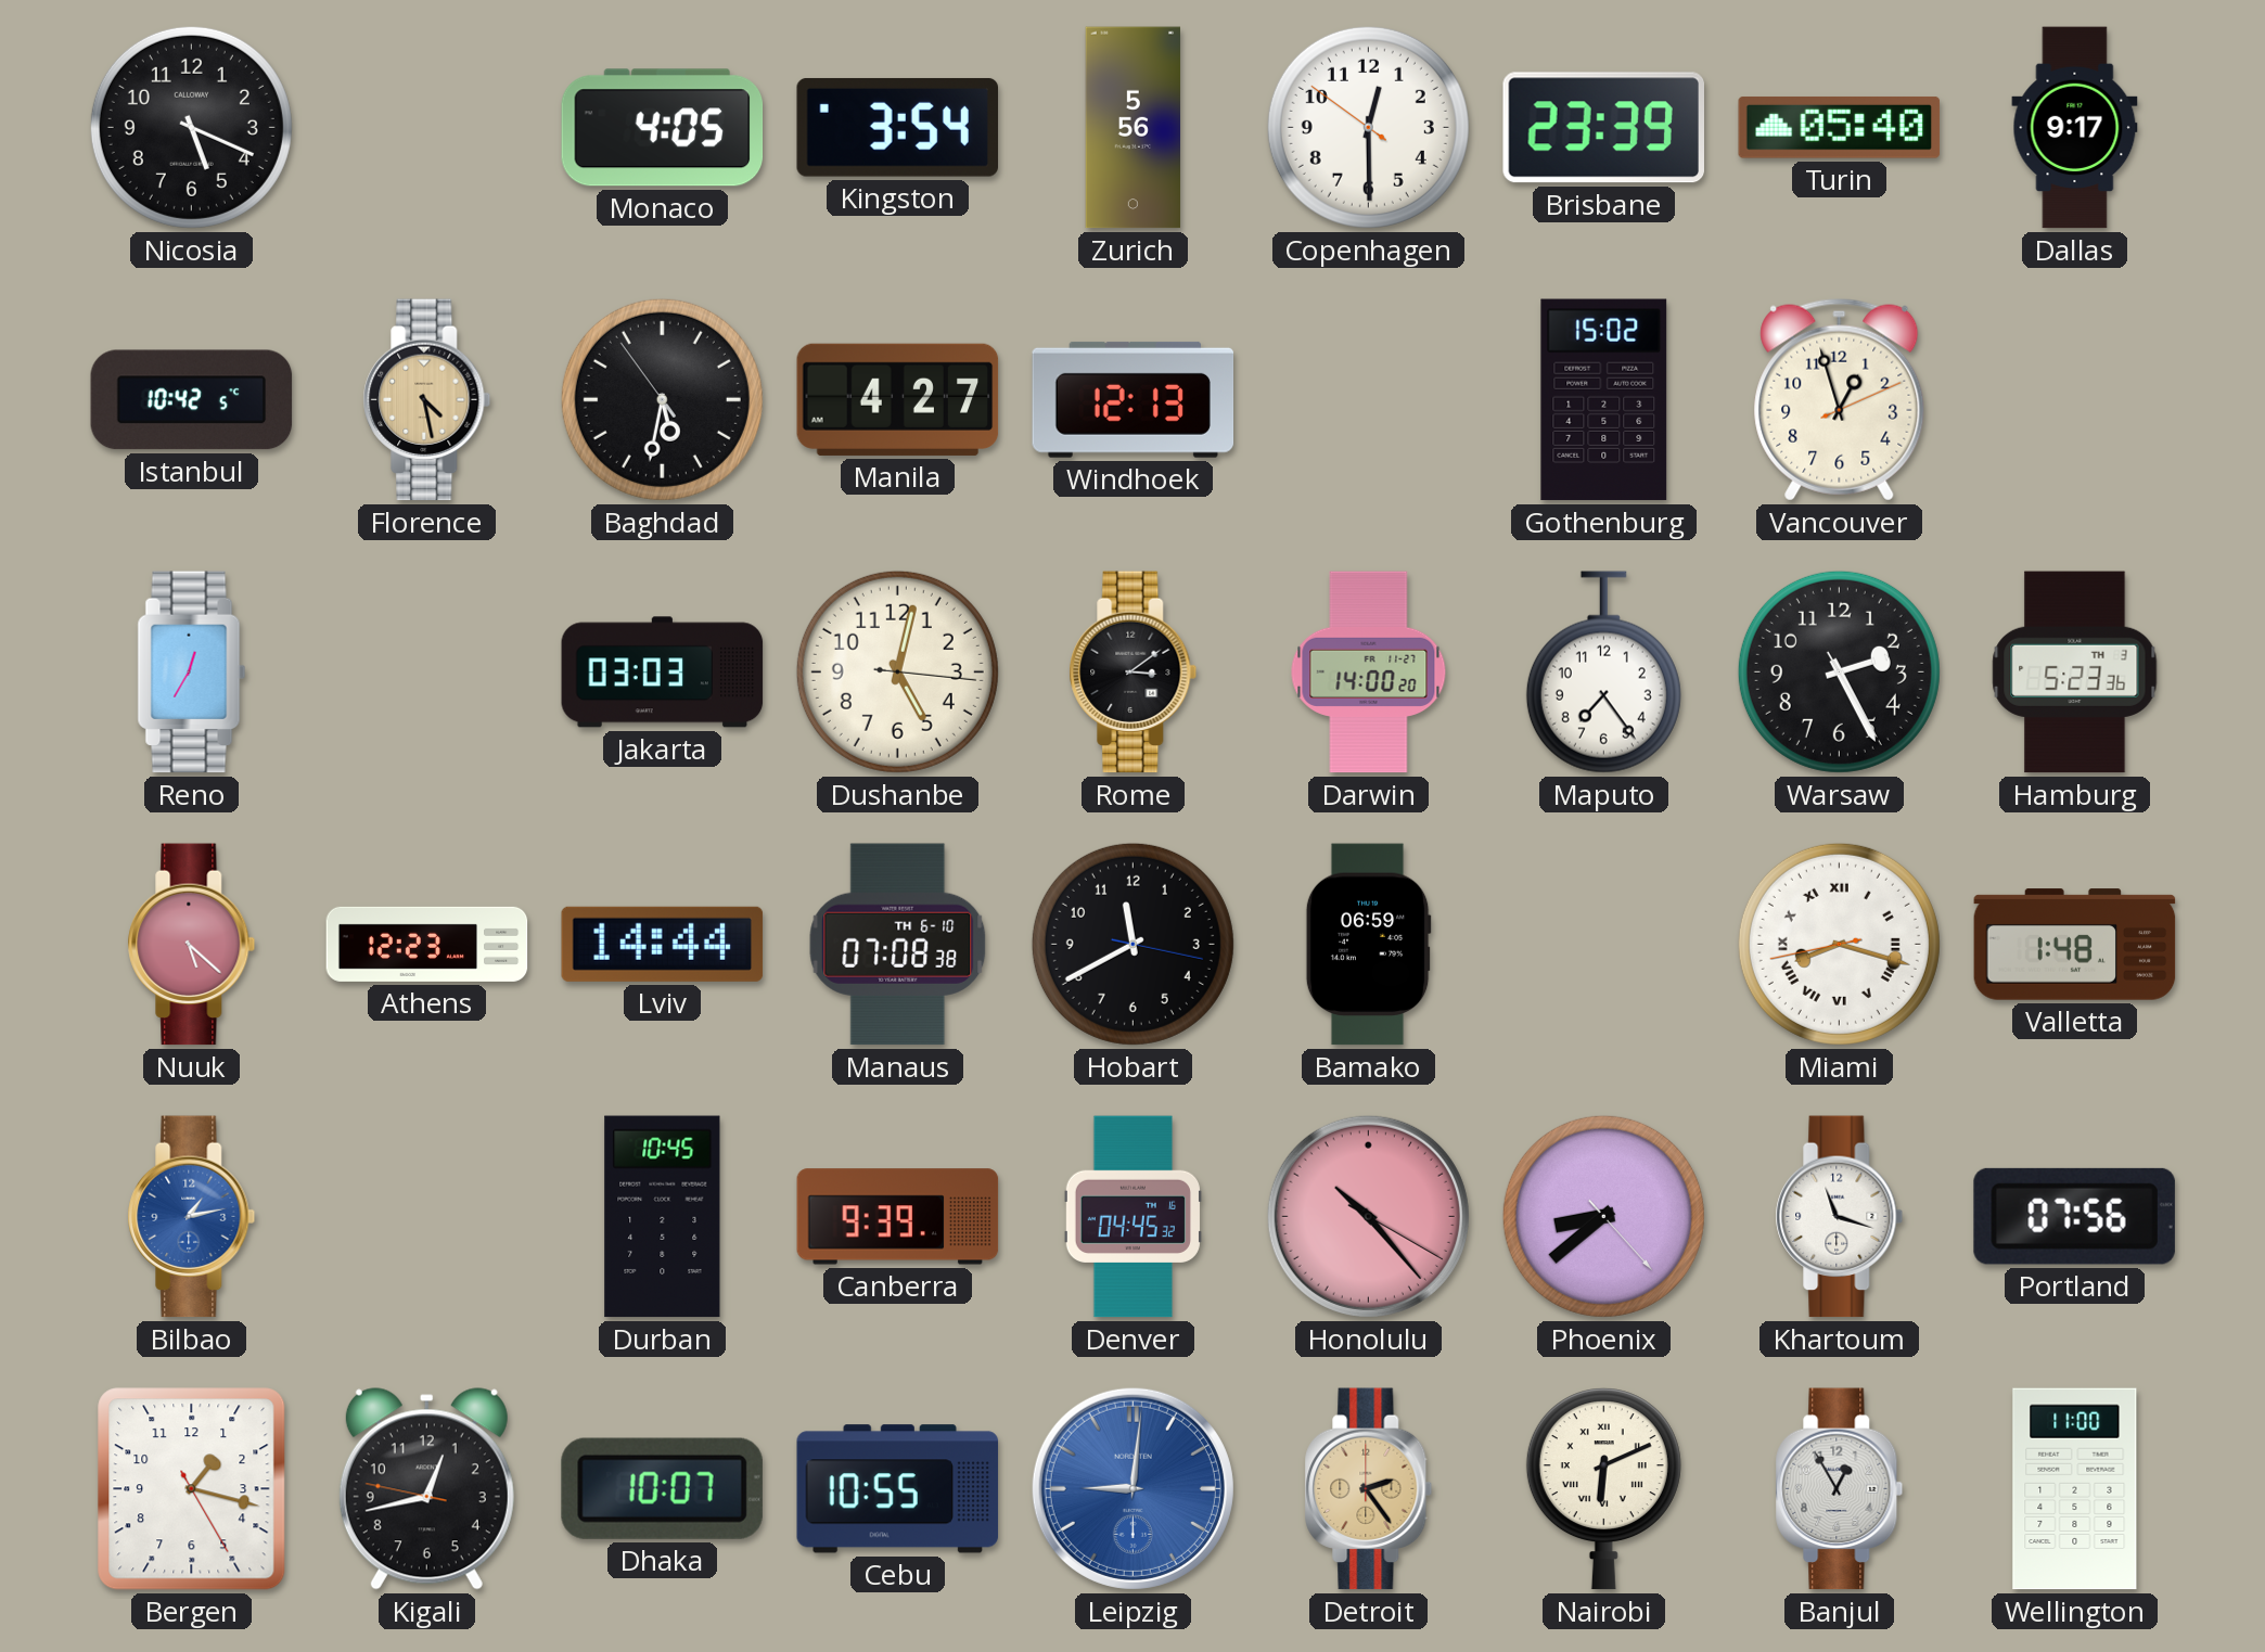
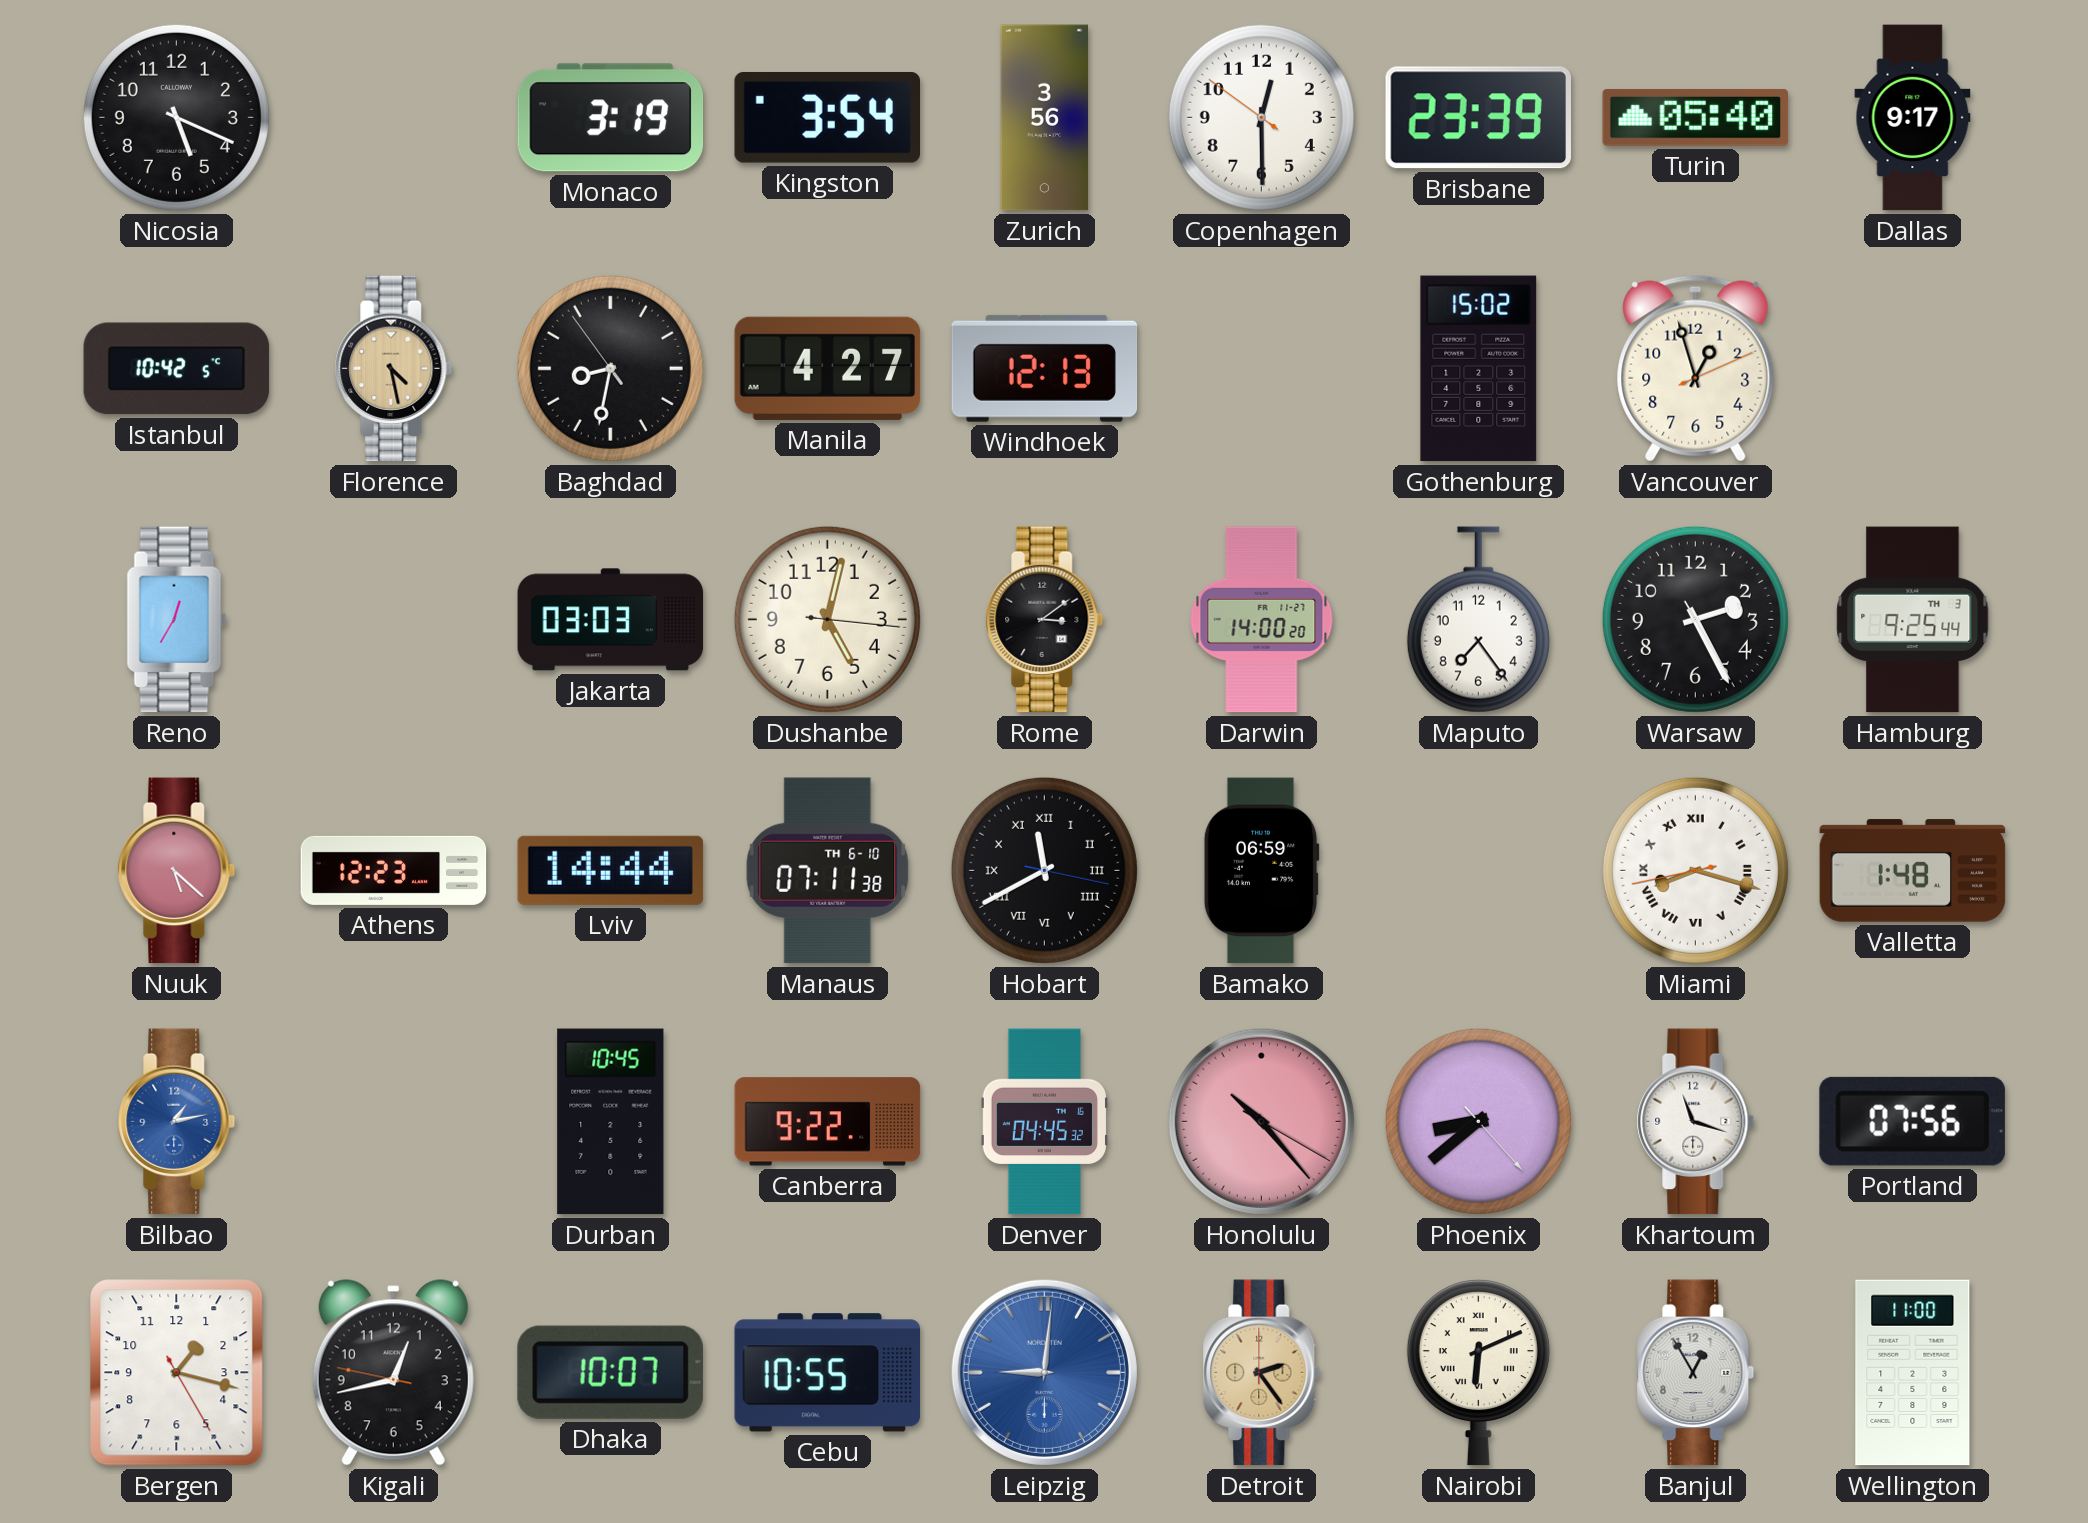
Monaco: 4:05 -> 3:19 (611, 118)
Zurich: 5:56 -> 3:56 (1045, 118)
Baghdad: 5:31 -> 8:31 (610, 368)
Hamburg: 5:23 -> 9:25 (1913, 620)
Manaus: 07:08 -> 07:11 (828, 871)
Hobart numerals: Arabic -> Roman (1044, 870)
Canberra: 9:39 -> 9:22 (828, 1122)
